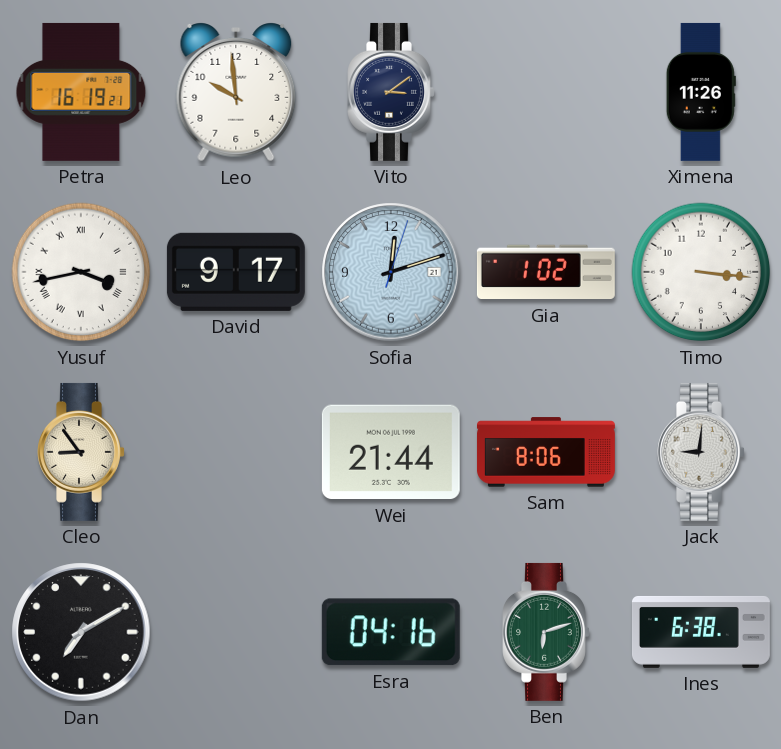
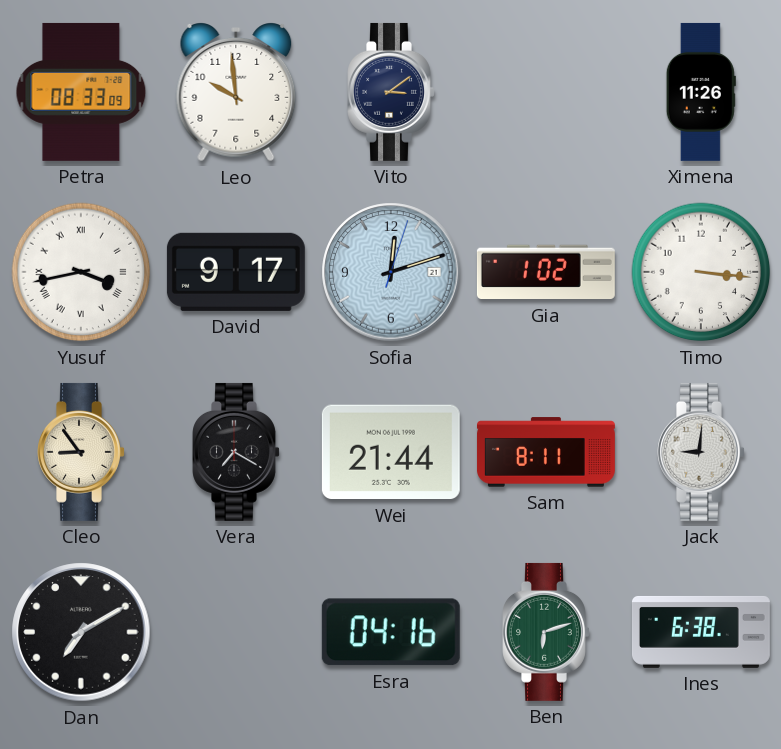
Petra: 16:19 -> 08:33 (81, 92)
Vera: none -> 7:20 (236, 452)
Sam: 8:06 -> 8:11 (546, 452)
